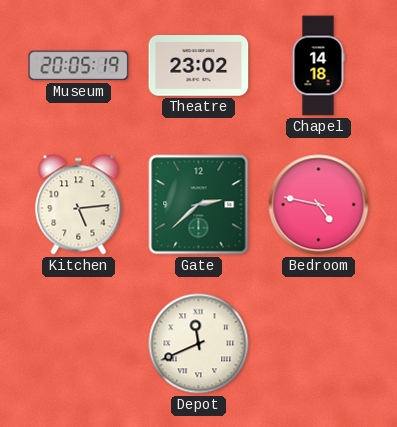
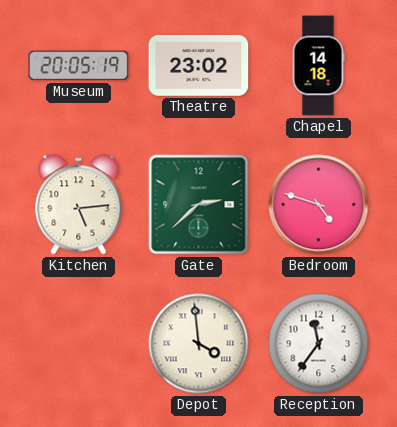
Bedroom: 4:47 -> 4:48 (319, 205)
Depot: 11:41 -> 3:59 (199, 344)
Reception: none -> 11:36 (319, 344)
